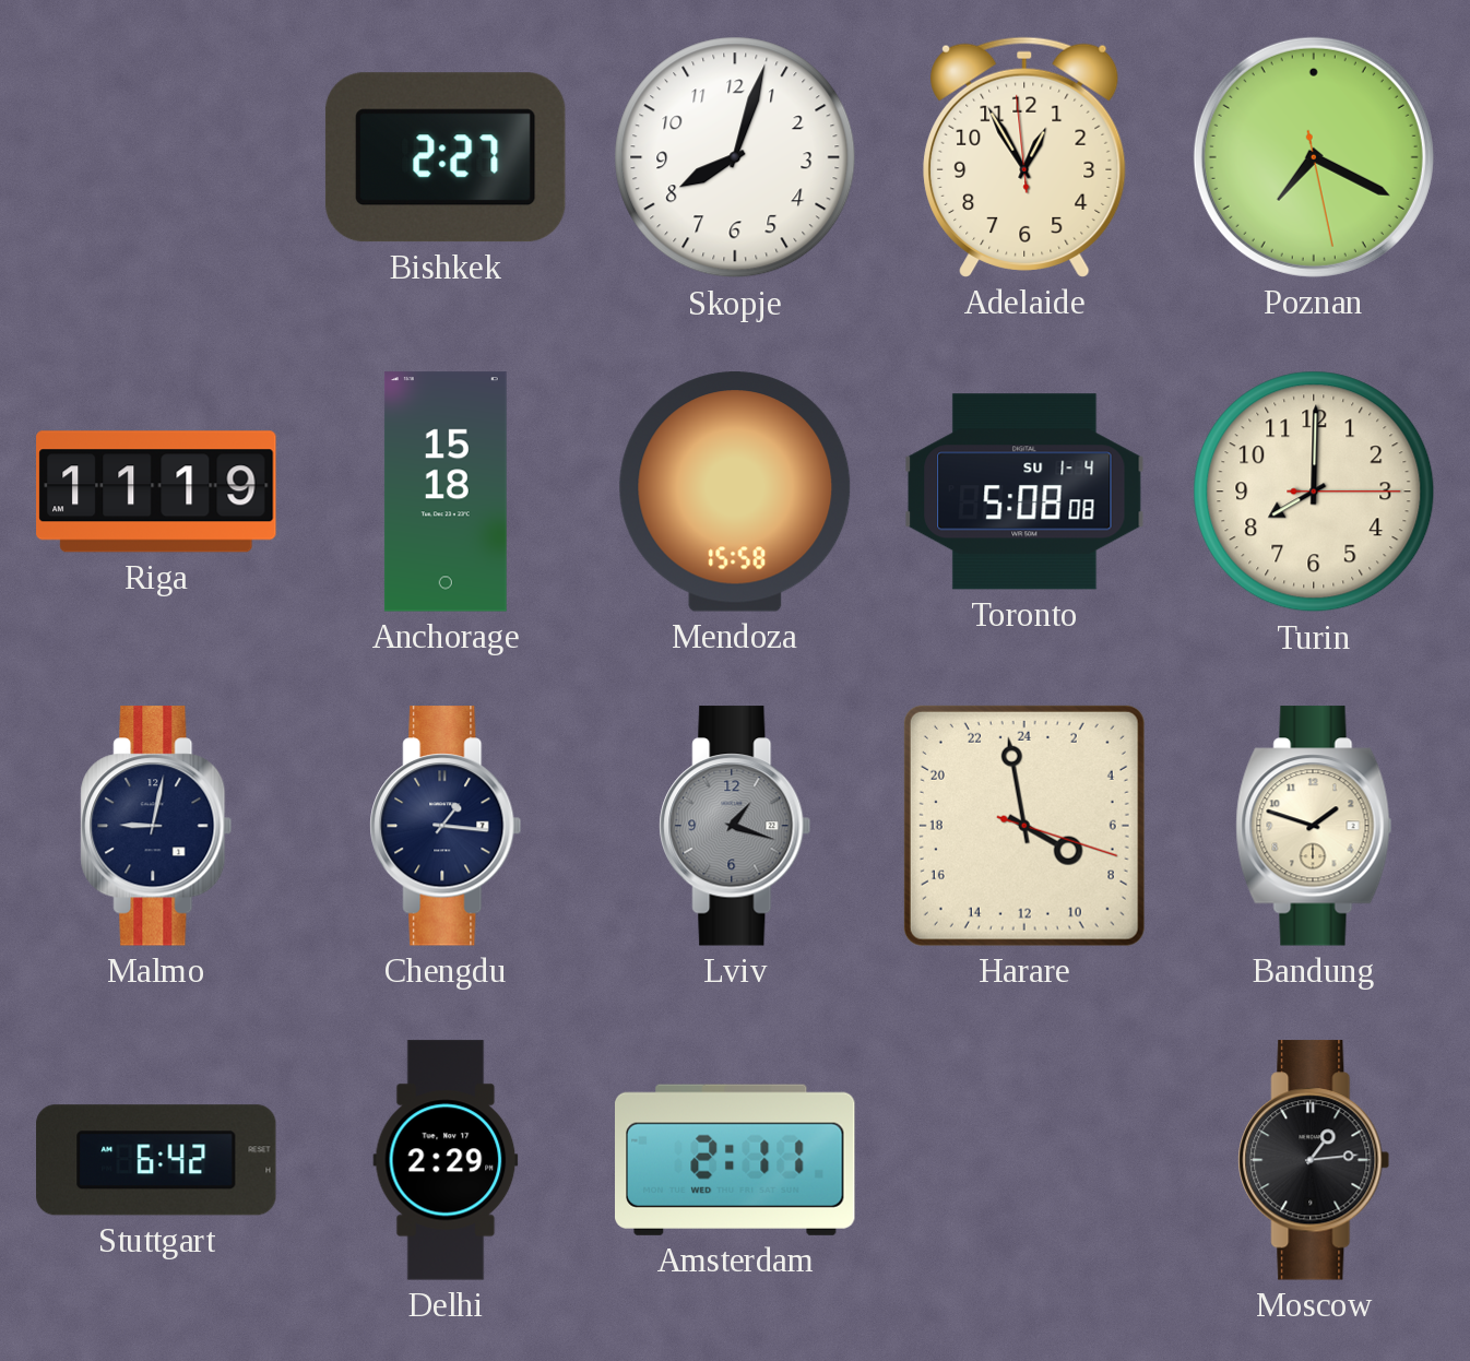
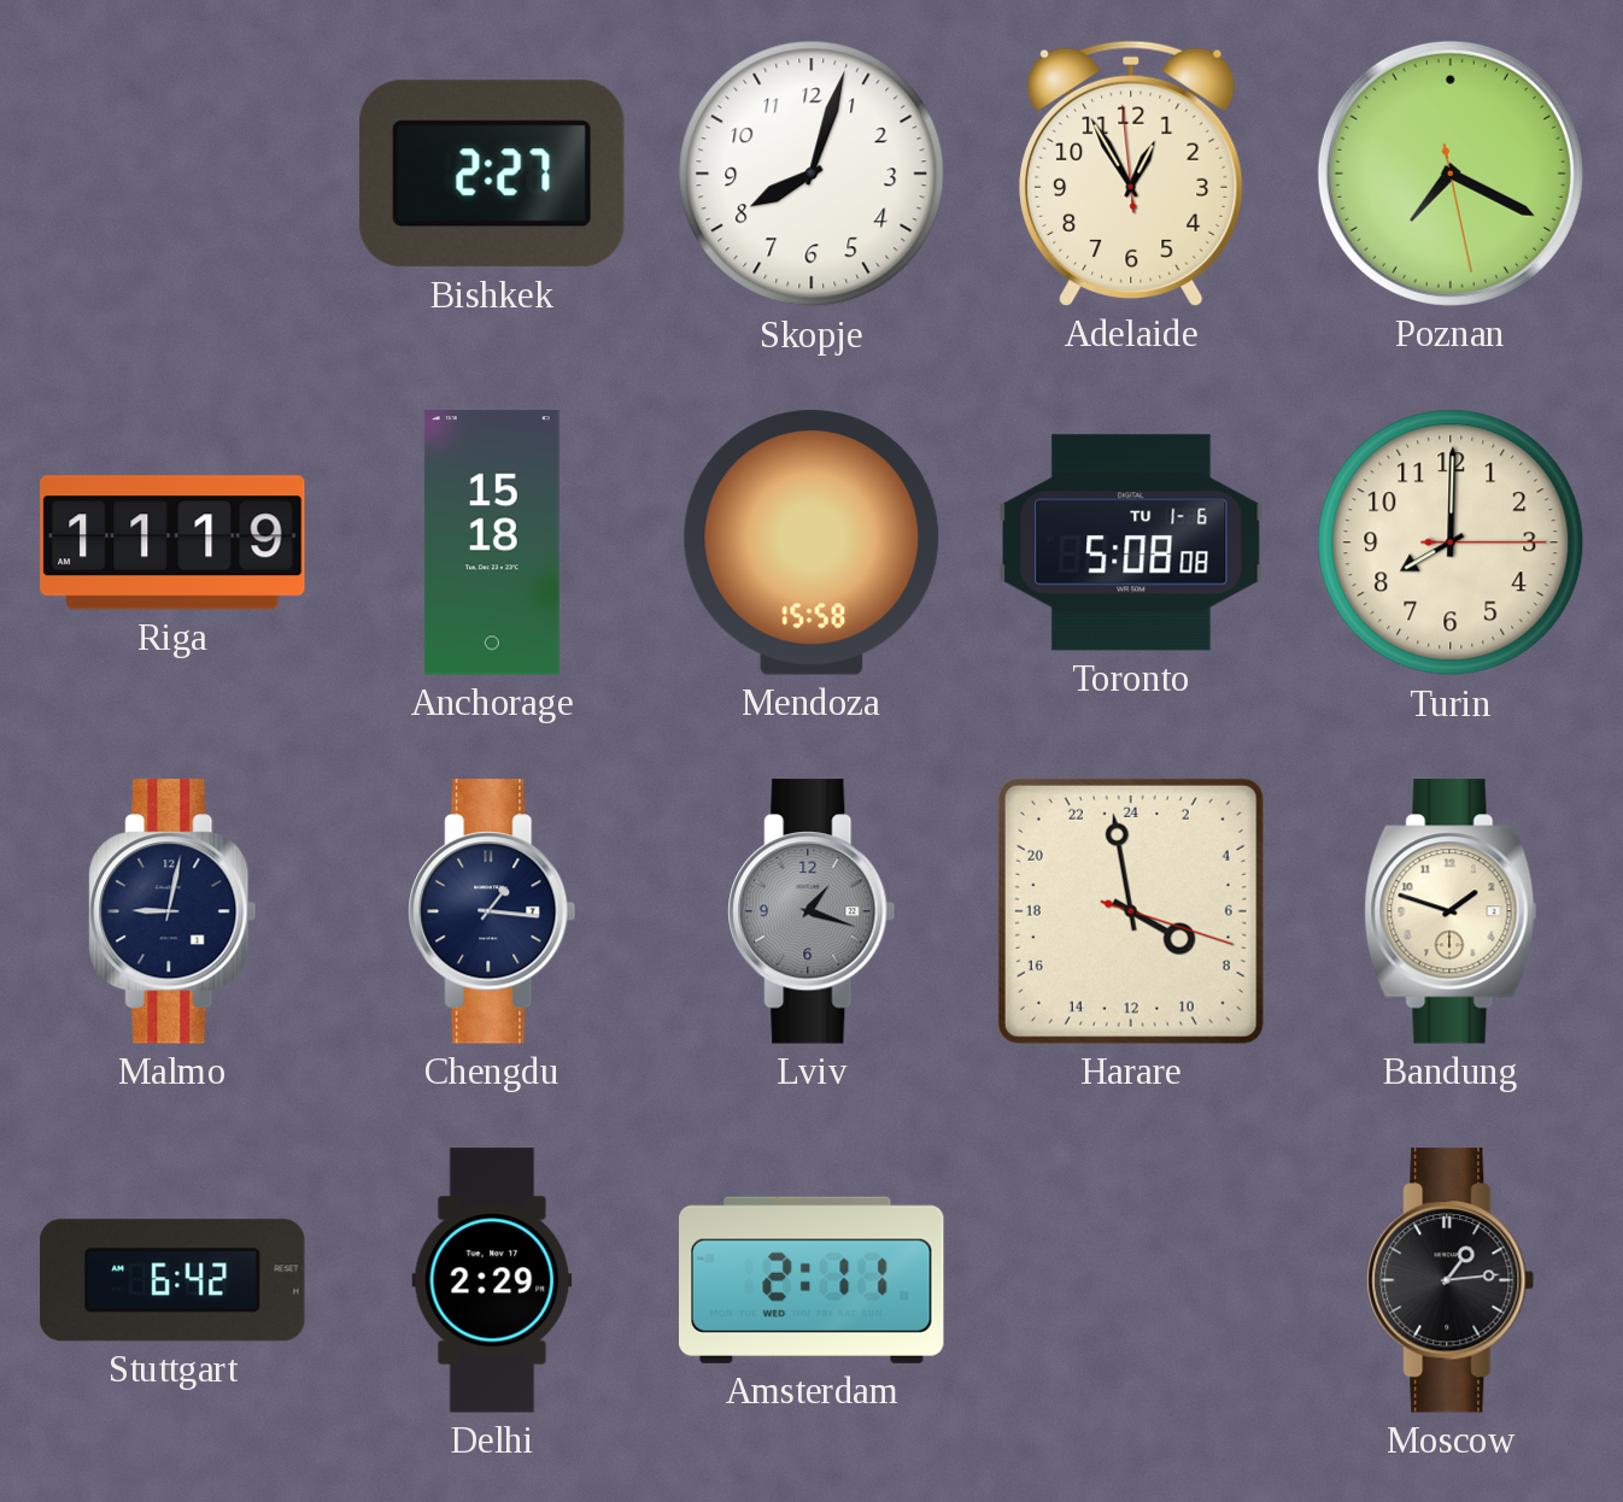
Toronto date: SU 1-4 -> TU 1-6 (1131, 542)
